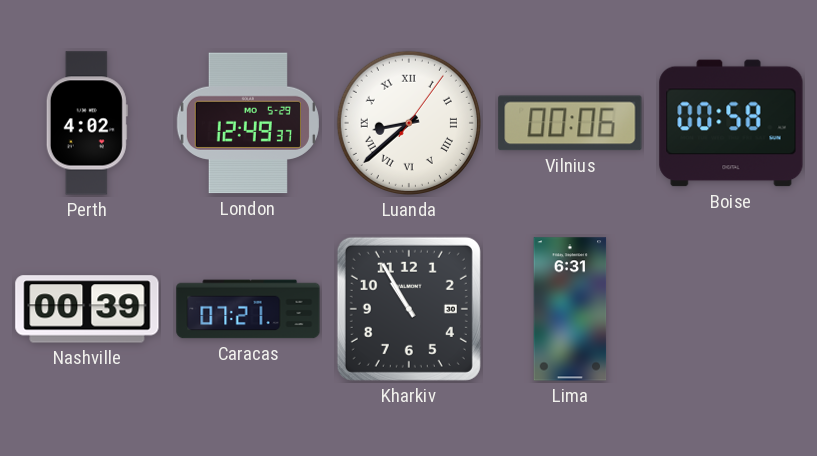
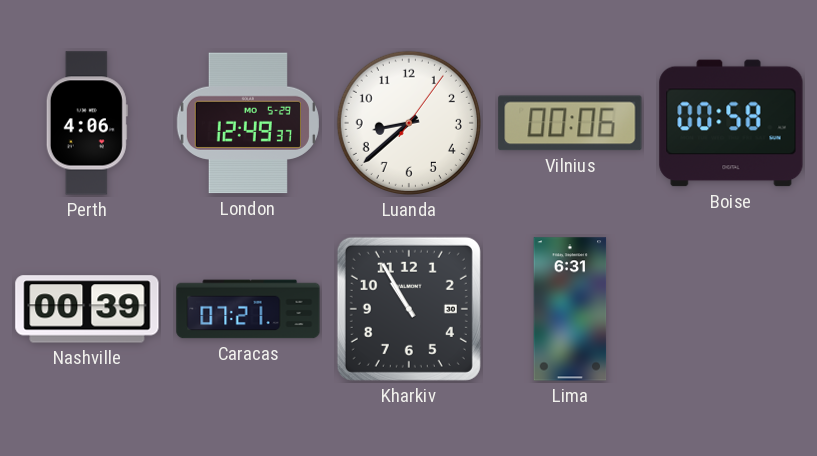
Perth: 4:02 -> 4:06 (87, 123)
Luanda numerals: Roman -> Arabic (409, 123)
